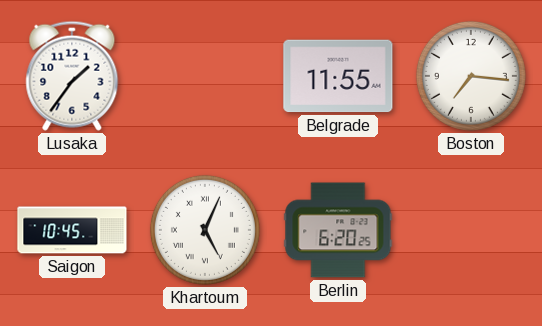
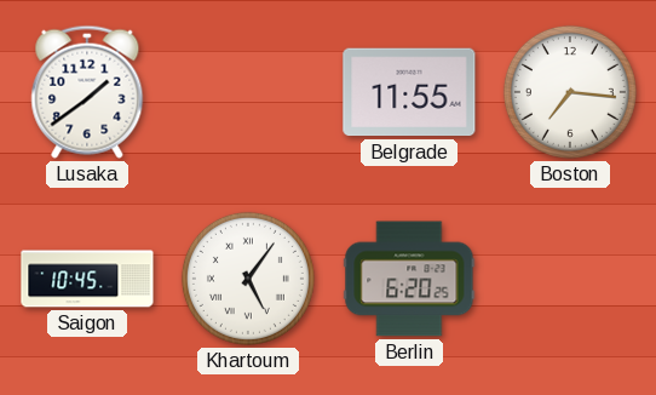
Lusaka: 1:36 -> 1:39 (87, 92)
Khartoum: 5:04 -> 5:06 (248, 279)
